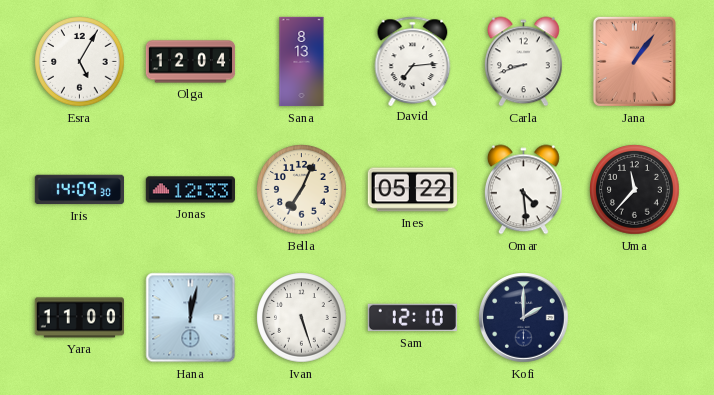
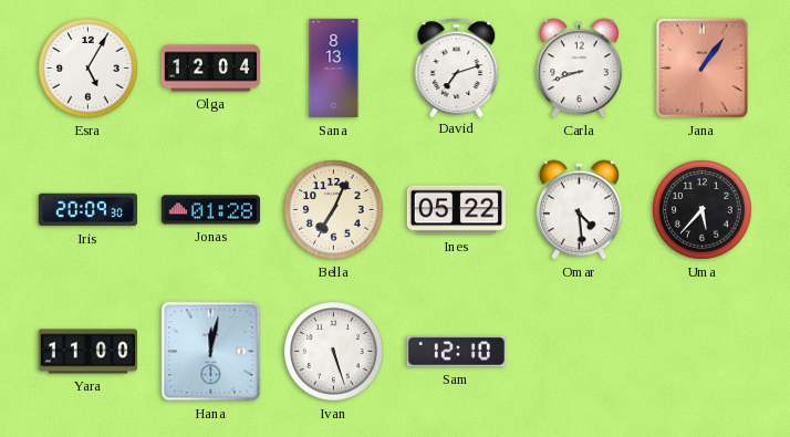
David: 7:14 -> 7:12 (457, 67)
Iris: 14:09 -> 20:09 (87, 210)
Jonas: 12:33 -> 01:28 (210, 210)
Uma: 11:37 -> 5:37 (703, 210)
Kofi: 2:00 -> none (524, 318)
